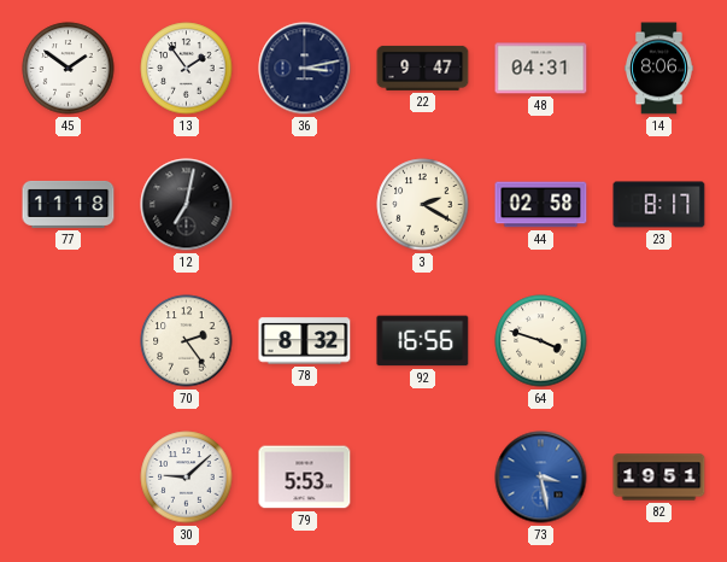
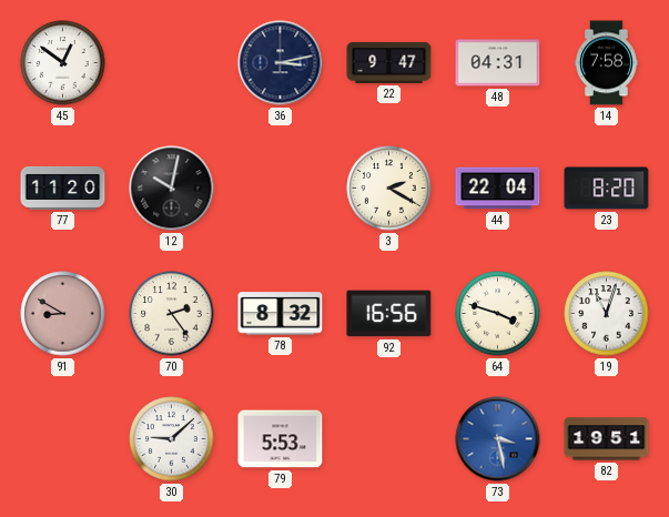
45: 1:51 -> 12:51 (63, 63)
13: 1:54 -> none (187, 69)
14: 8:06 -> 7:58 (607, 63)
77: 11:18 -> 11:20 (63, 187)
12: 7:02 -> 10:02 (172, 189)
44: 02:58 -> 22:04 (498, 189)
23: 8:17 -> 8:20 (607, 189)
91: none -> 8:50 (63, 314)
19: none -> 11:03 (607, 314)
